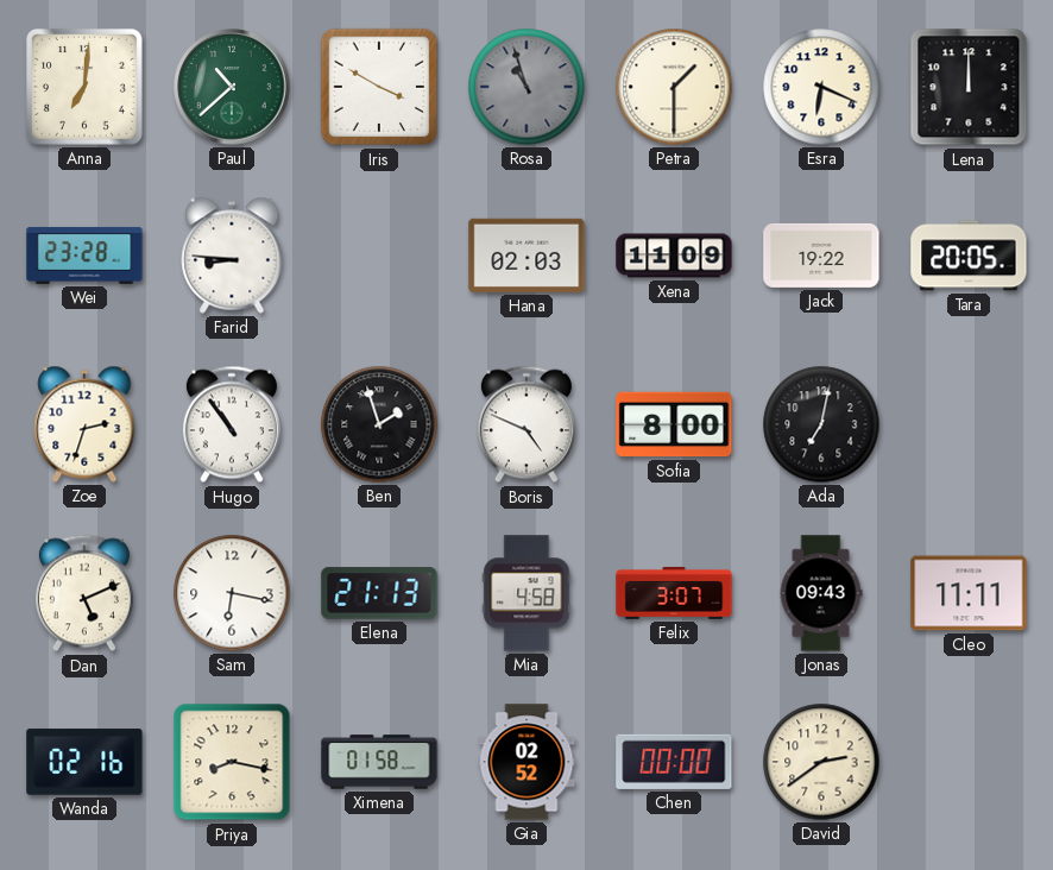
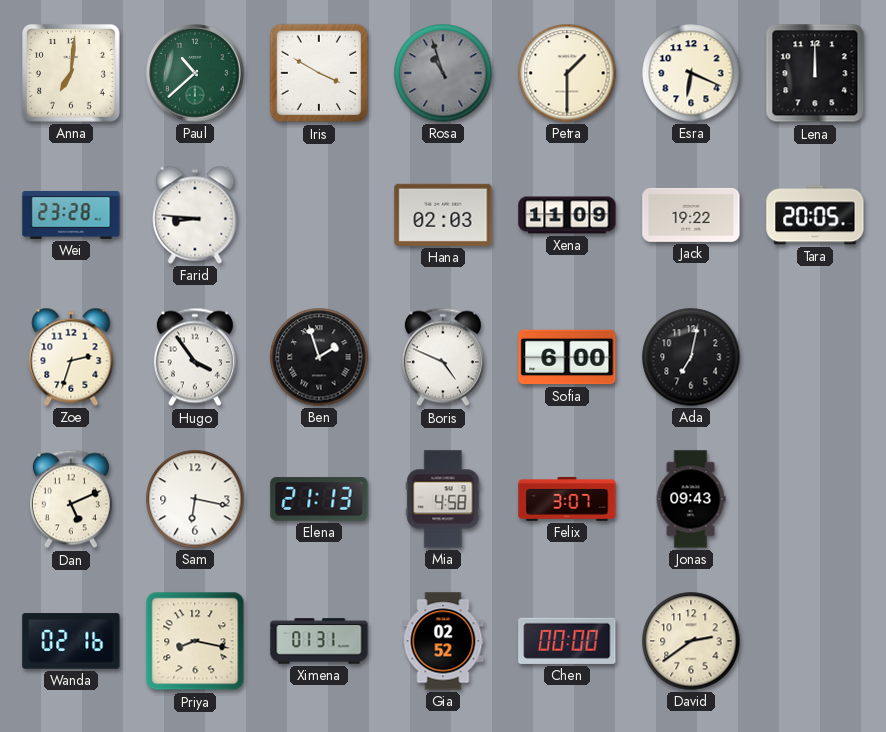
Hugo: 10:54 -> 3:54 (195, 357)
Sofia: 8:00 -> 6:00 (567, 357)
Cleo: 11:11 -> none (969, 593)
Ximena: 01:58 -> 01:31 (319, 641)
